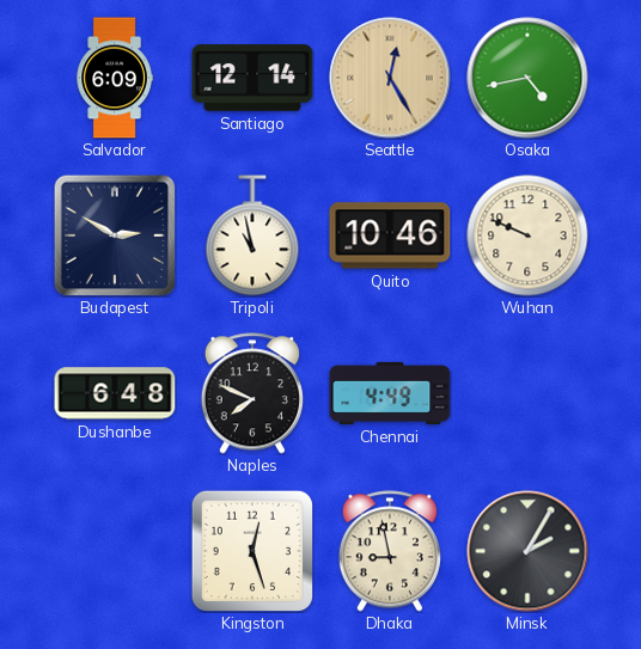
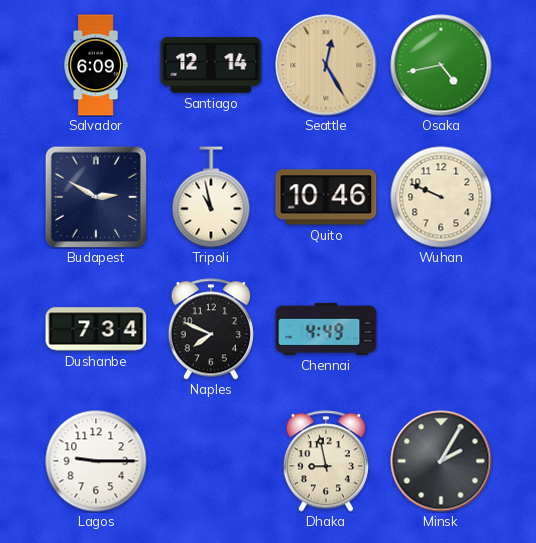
Dushanbe: 6:48 -> 7:34 (96, 329)
Lagos: none -> 9:15 (96, 461)
Kingston: 12:27 -> none (252, 551)
